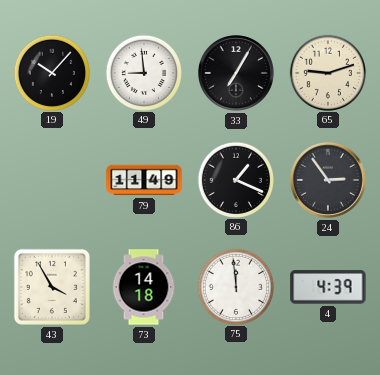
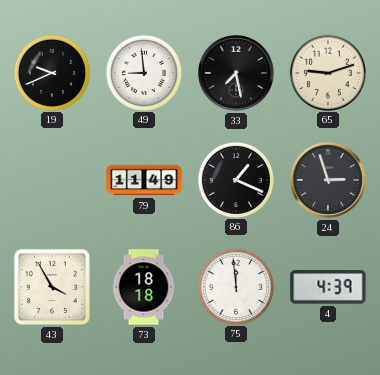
19: 10:07 -> 9:41 (51, 72)
33: 7:05 -> 7:28 (237, 74)
24: 2:54 -> 2:57 (329, 181)
73: 14:18 -> 18:18 (144, 287)
